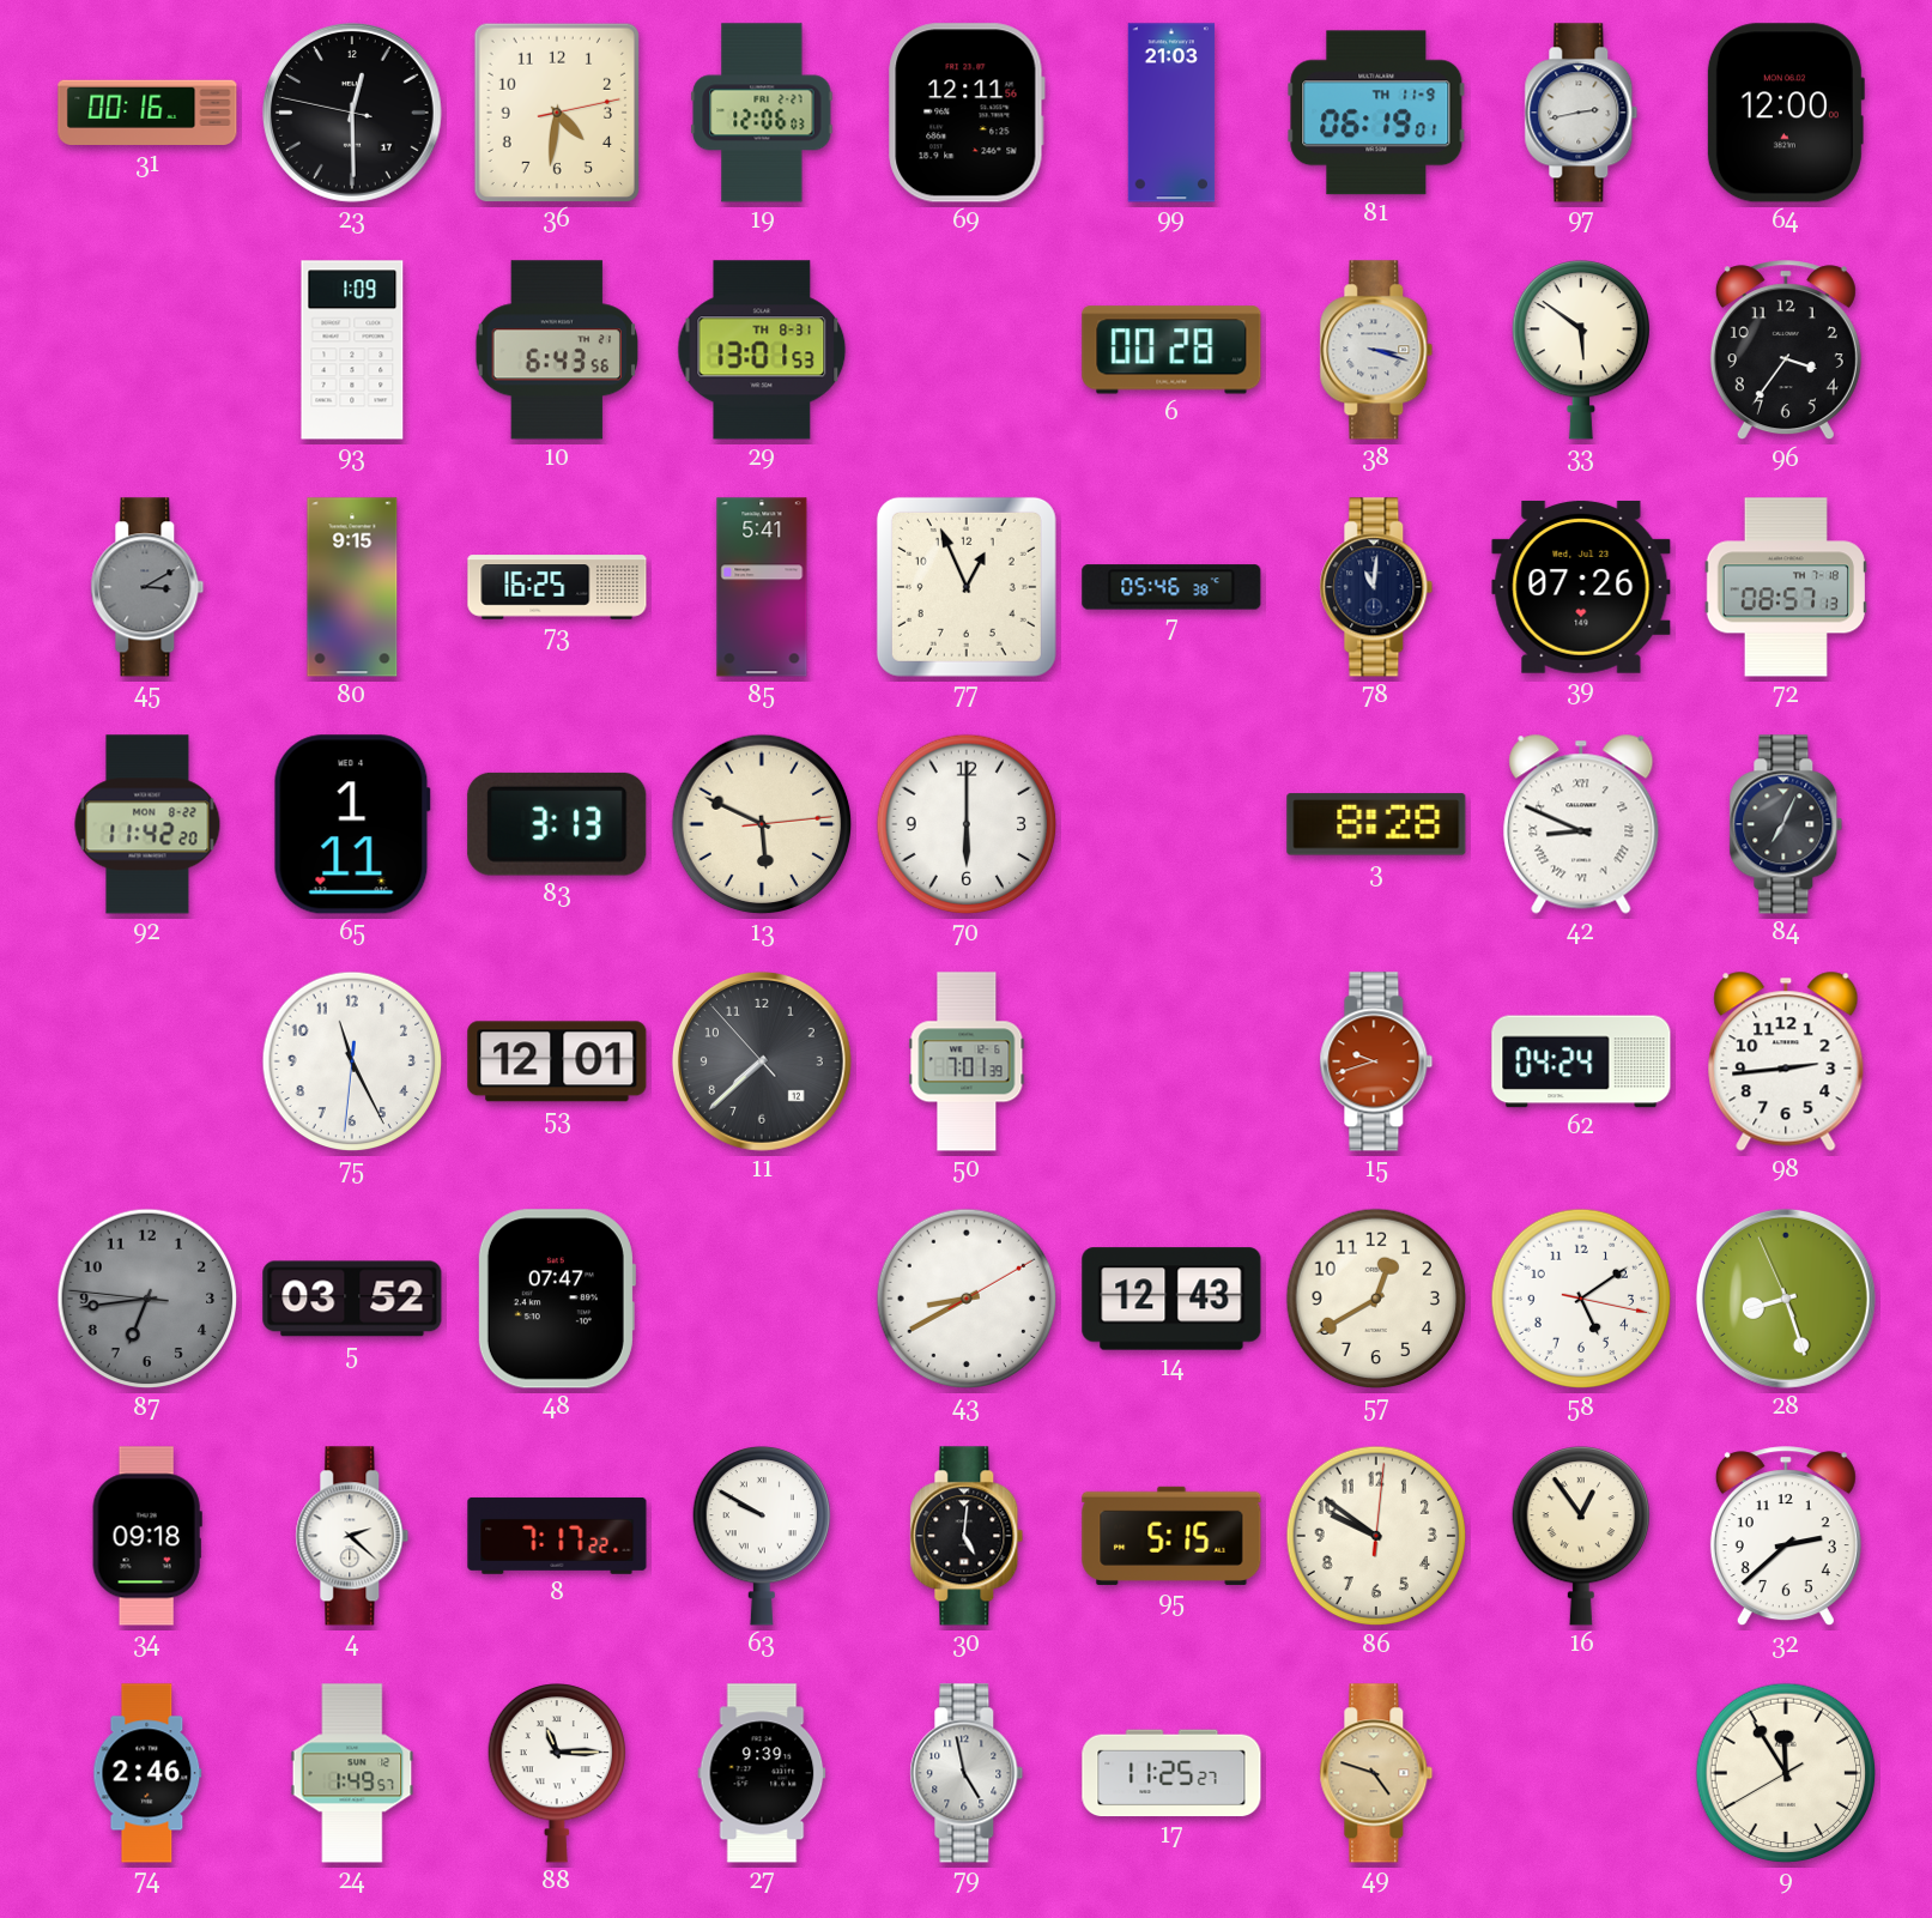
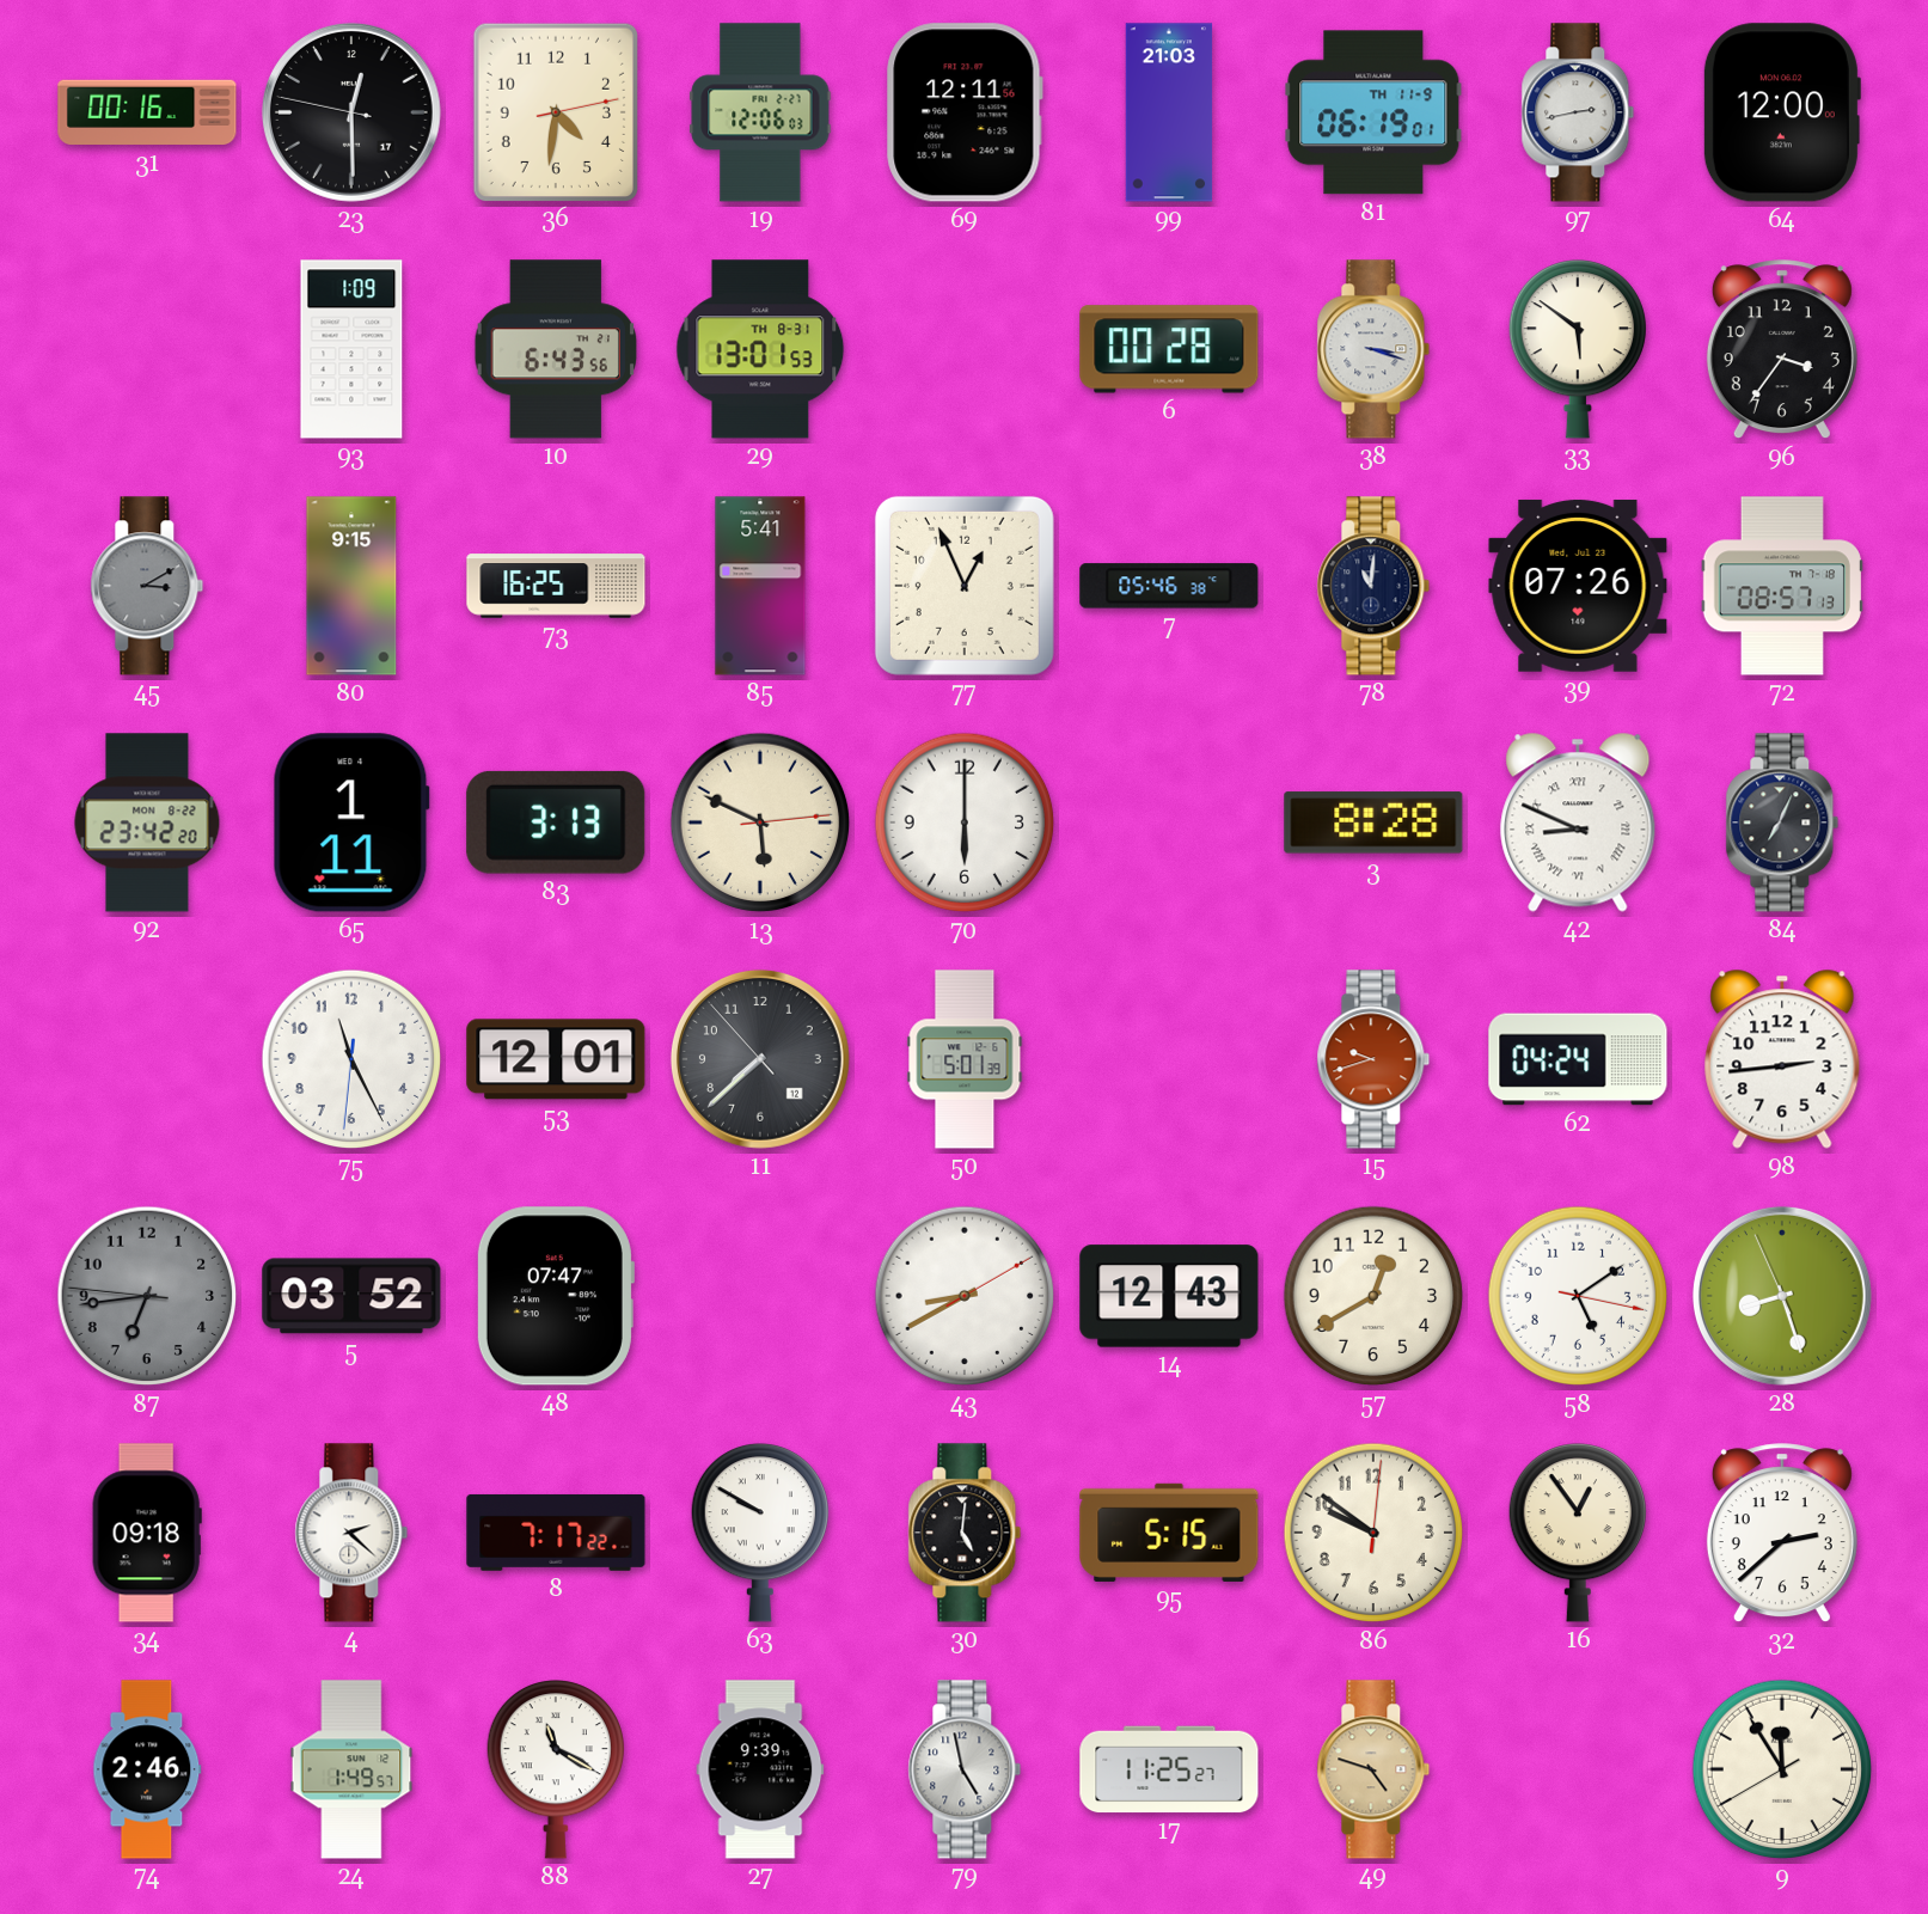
92: 11:42 -> 23:42 (147, 823)
50: 7:01 -> 5:01 (965, 1059)
88: 11:15 -> 11:20 (555, 1769)
